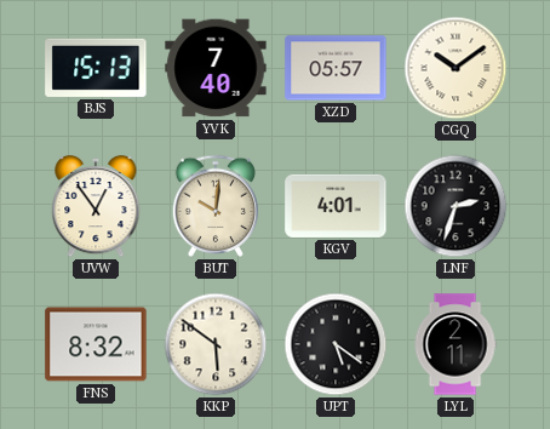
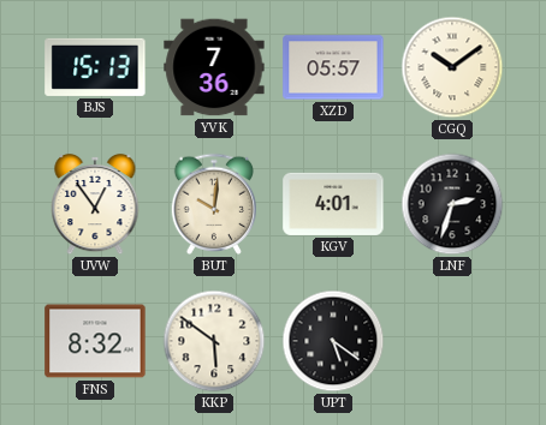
YVK: 7:40 -> 7:36 (214, 67)
LYL: 2:11 -> none (456, 344)
